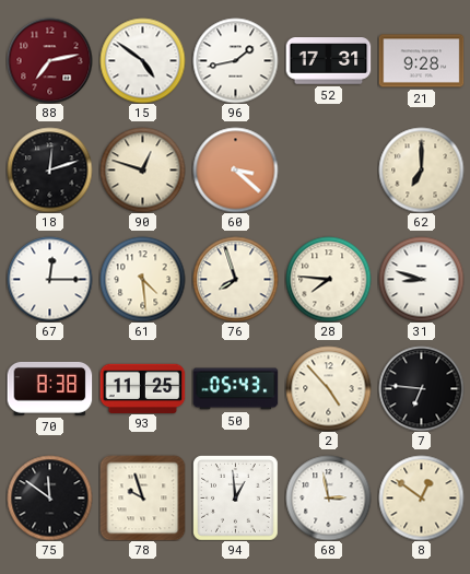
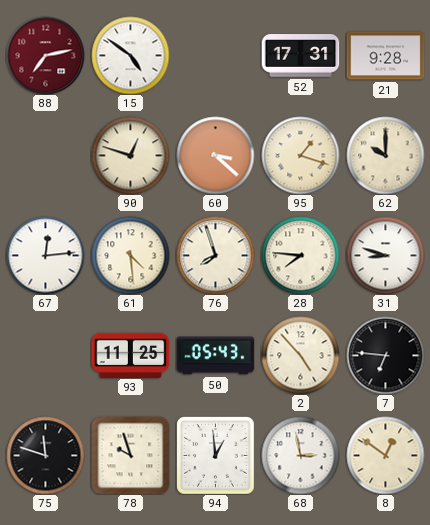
96: 1:43 -> none (235, 60)
18: 12:12 -> none (49, 169)
95: none -> 1:18 (300, 155)
62: 7:00 -> 10:00 (385, 155)
67: 12:15 -> 12:14 (45, 255)
70: 8:38 -> none (49, 388)
75: 11:51 -> 11:48 (45, 455)
